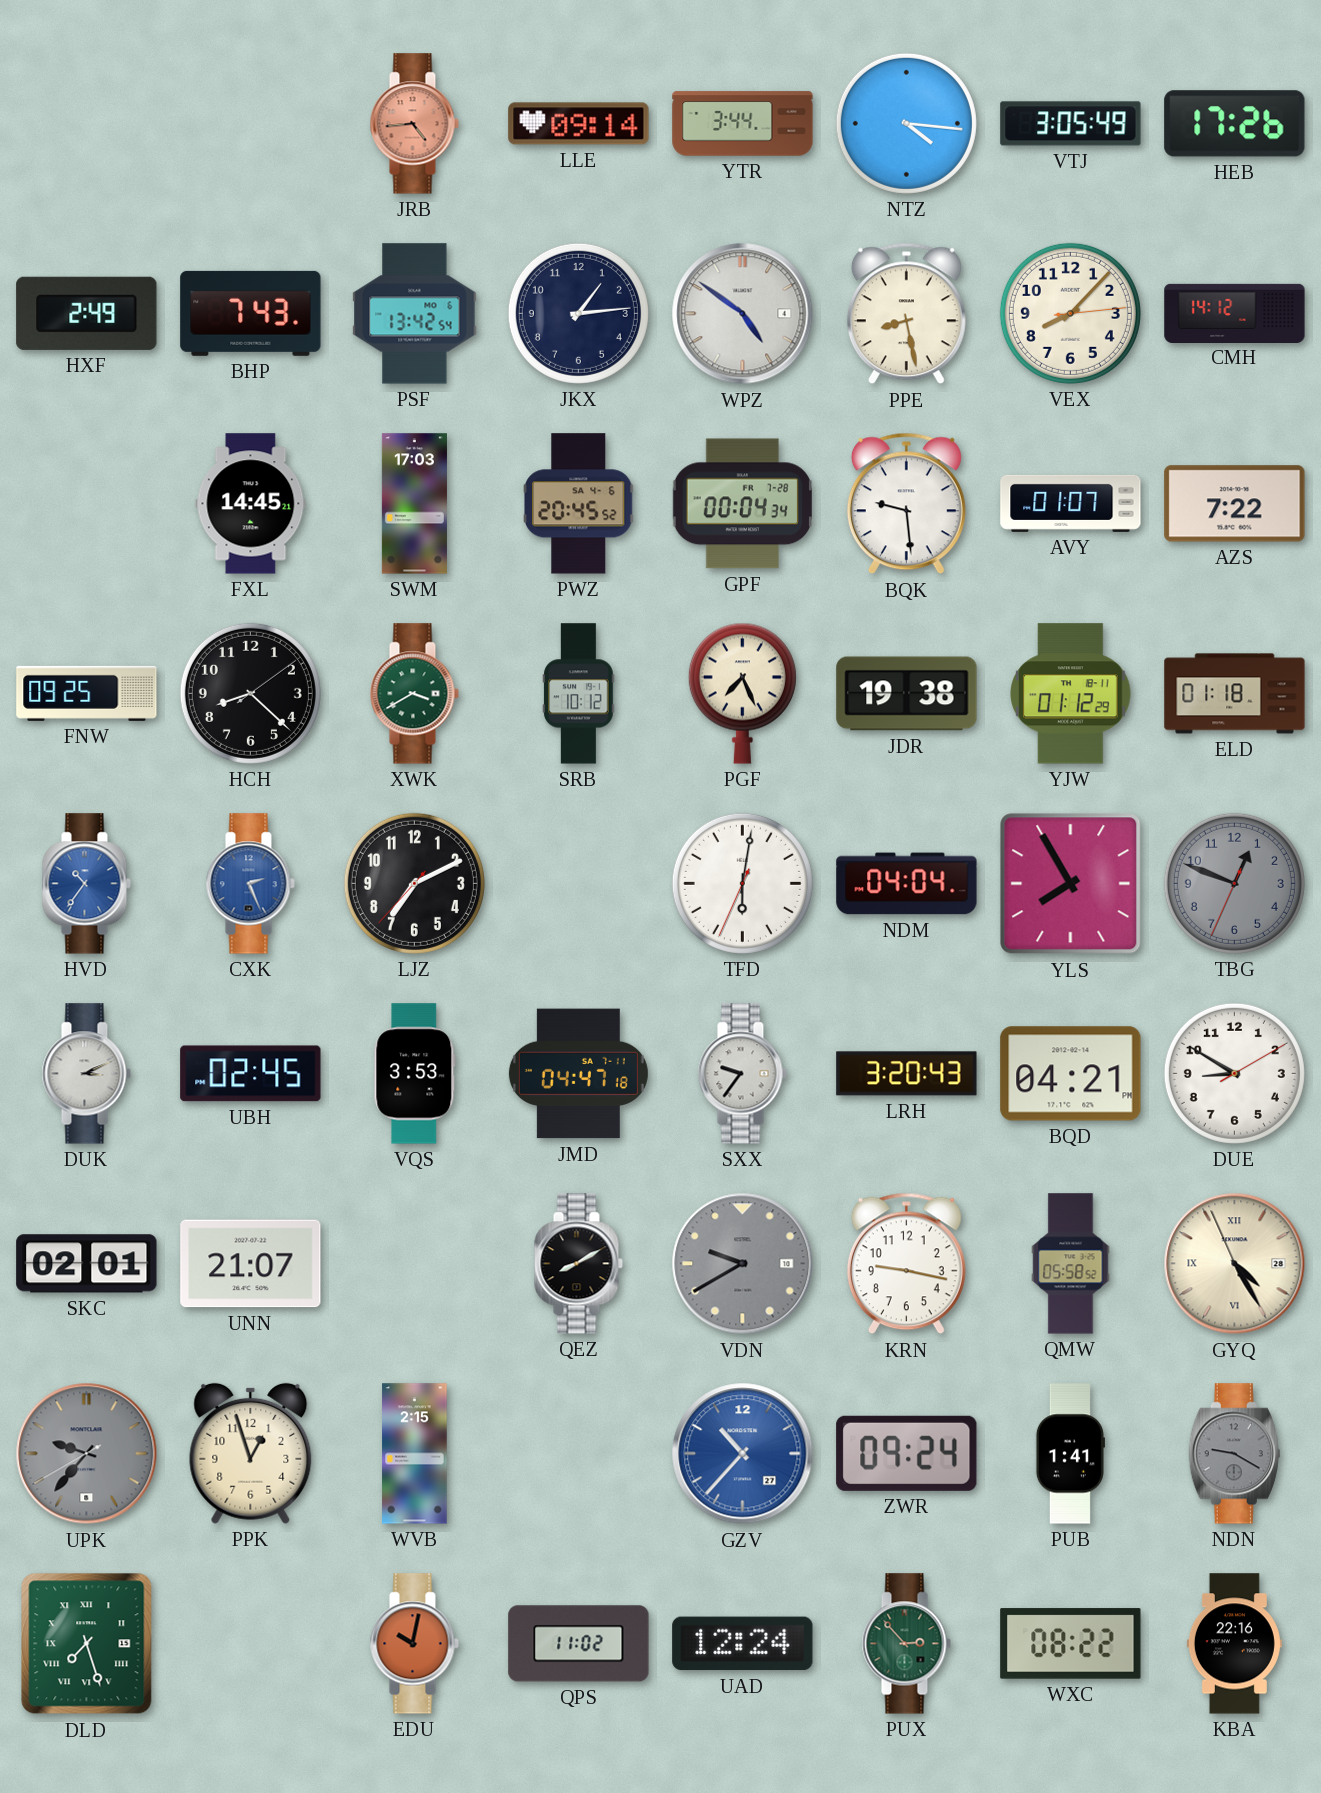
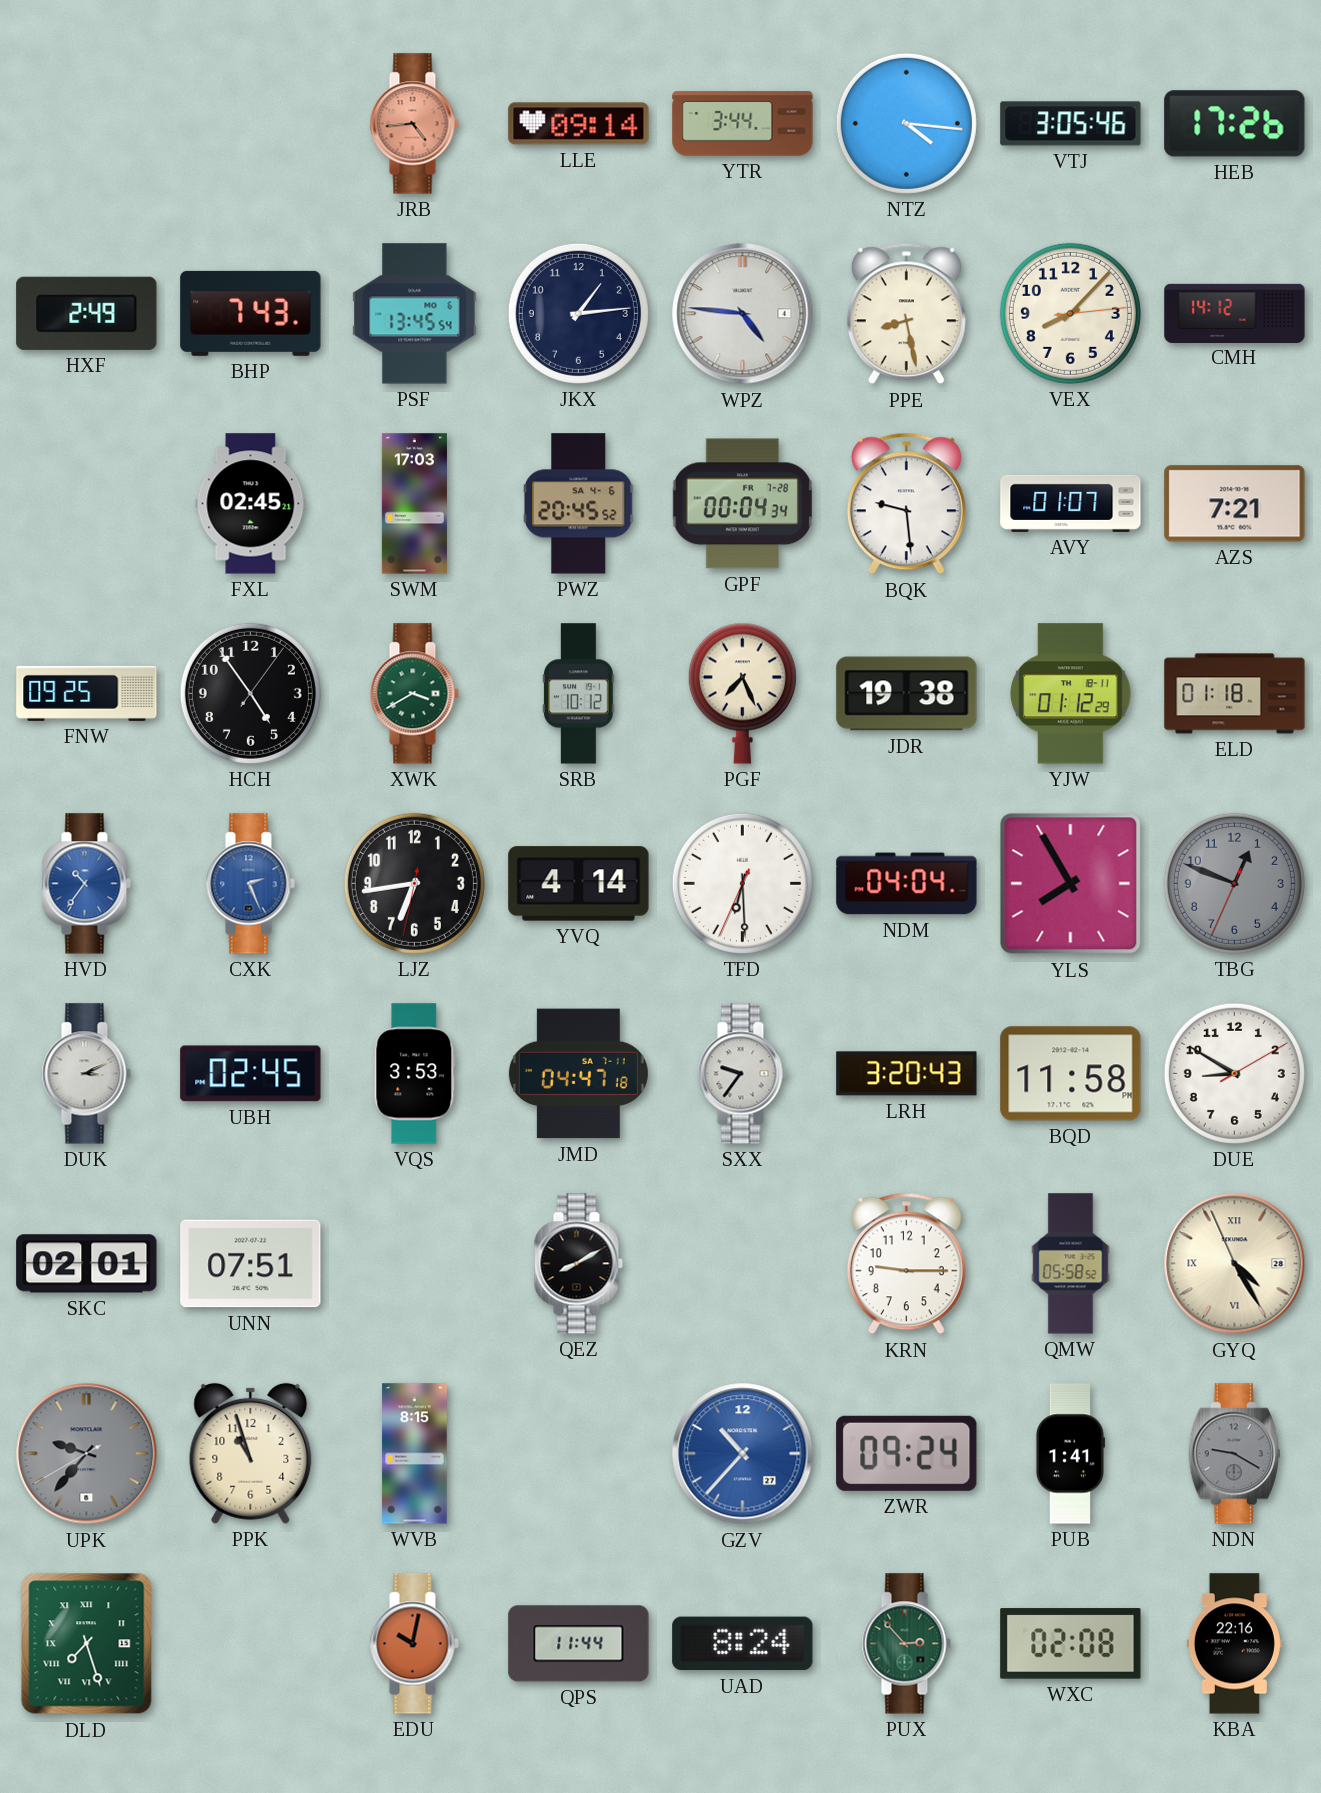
VTJ: 3:05:49 -> 3:05:46 (1071, 124)
PSF: 13:42 -> 13:45 (415, 314)
WPZ: 4:51 -> 4:46 (743, 314)
FXL: 14:45 -> 02:45 (251, 504)
AZS: 7:22 -> 7:21 (1235, 504)
HCH: 8:22 -> 4:54 (250, 693)
LJZ: 7:10 -> 6:43 (414, 883)
YVQ: none -> 4:14 (579, 884)
TFD: 6:01 -> 6:29 (742, 883)
BQD: 04:21 -> 11:58 (1071, 1074)
UNN: 21:07 -> 07:51 (251, 1264)
VDN: 9:40 -> none (743, 1264)
KRN: 9:17 -> 9:15 (906, 1264)
PPK: 12:57 -> 10:57 (251, 1453)
WVB: 2:15 -> 8:15 (415, 1454)
QPS: 11:02 -> 11:44 (579, 1644)
UAD: 12:24 -> 8:24 (743, 1644)
WXC: 08:22 -> 02:08 (1071, 1644)
